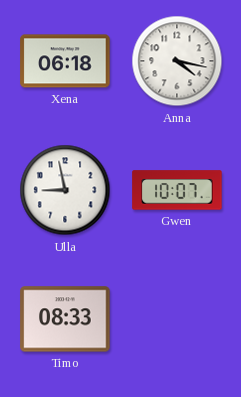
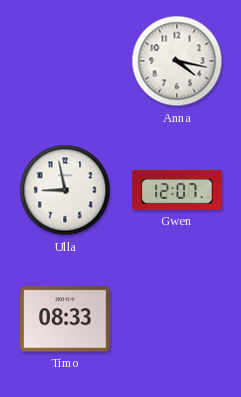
Xena: 06:18 -> none (65, 61)
Gwen: 10:07 -> 12:07 (177, 190)
